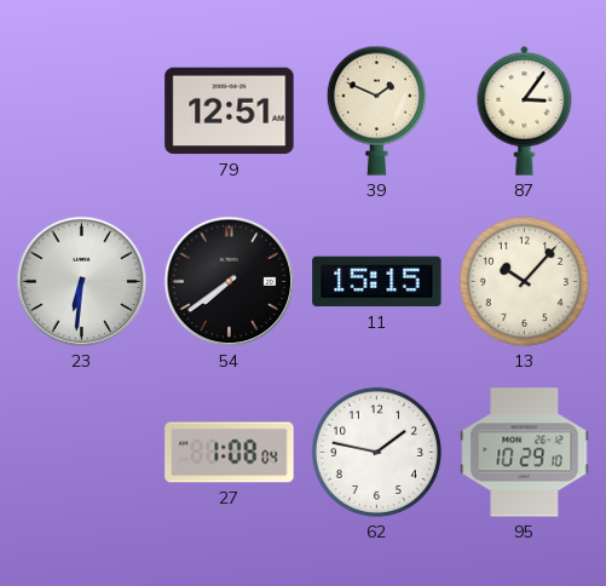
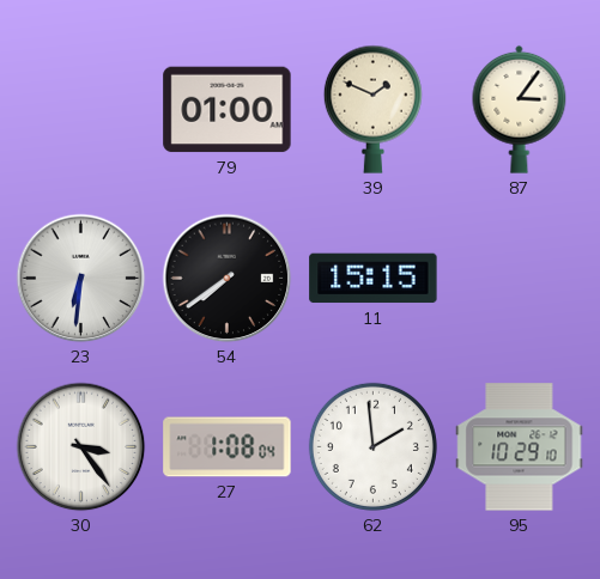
79: 12:51 -> 01:00 (228, 110)
13: 10:07 -> none (524, 281)
30: none -> 3:24 (81, 447)
62: 1:47 -> 1:59 (372, 446)
